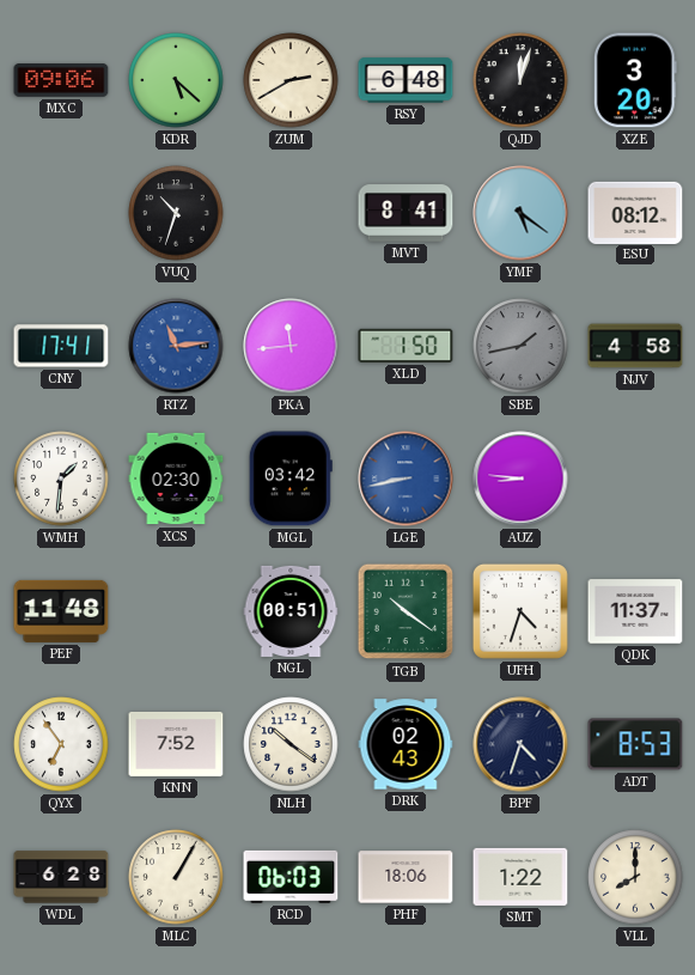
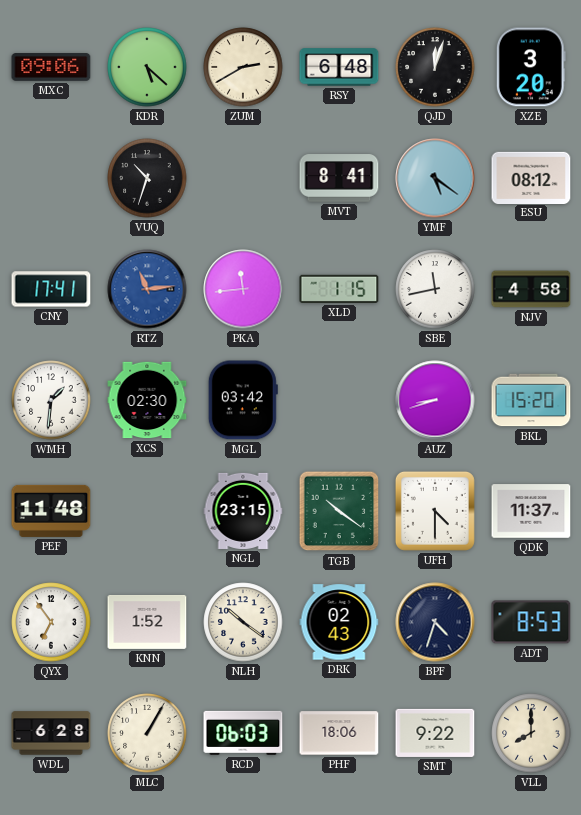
XLD: 1:50 -> 1:15 (339, 289)
SBE: 1:43 -> 11:43 (435, 289)
SBE dial: grey -> white (435, 289)
LGE: 8:43 -> none (406, 479)
AUZ: 8:46 -> 8:42 (435, 400)
BKL: none -> 15:20 (531, 400)
NGL: 00:51 -> 23:15 (243, 511)
UFH: 4:33 -> 4:30 (435, 511)
KNN: 7:52 -> 1:52 (147, 622)
SMT: 1:22 -> 9:22 (435, 733)
